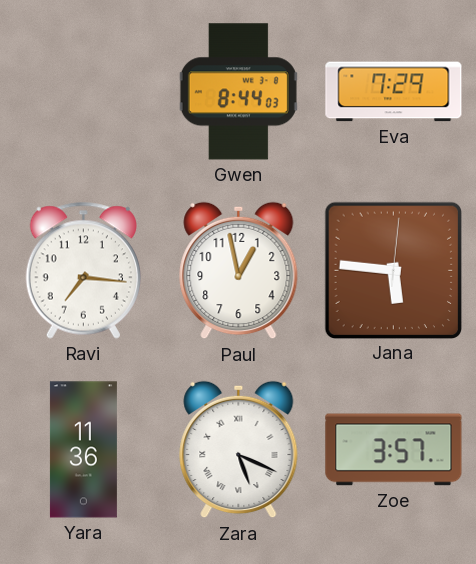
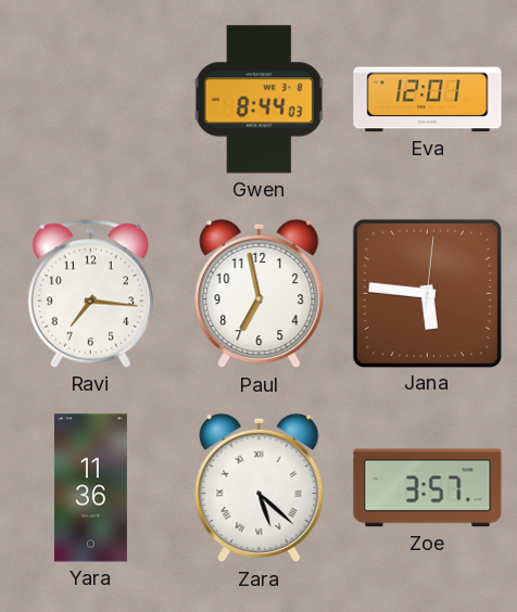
Eva: 7:29 -> 12:01 (428, 100)
Paul: 12:58 -> 6:58 (260, 294)
Zara: 5:19 -> 5:22 (260, 488)
